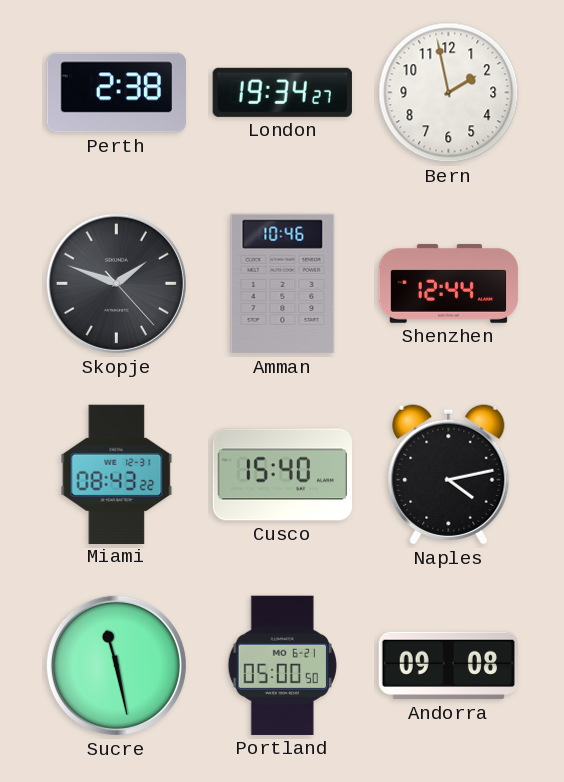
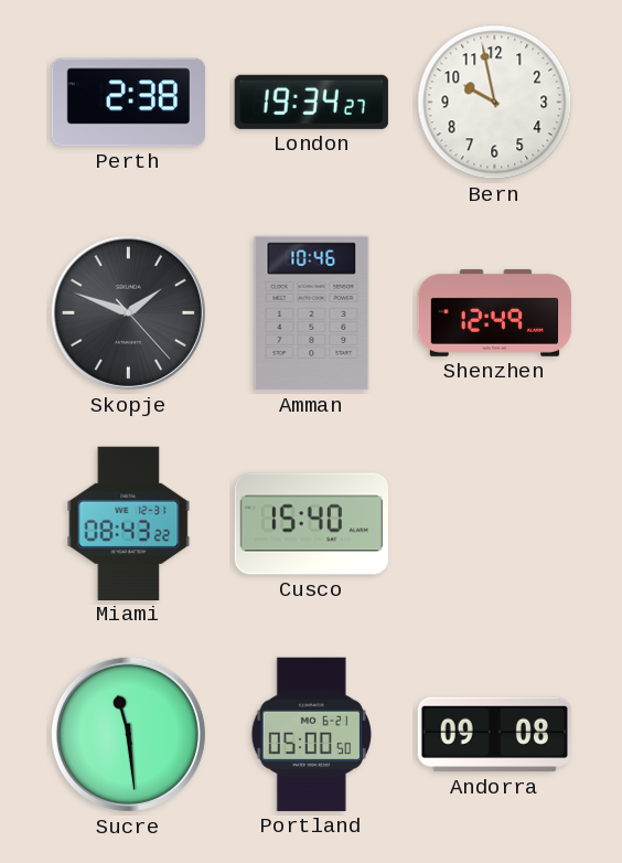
Bern: 1:58 -> 9:58 (495, 103)
Shenzhen: 12:44 -> 12:49 (495, 312)
Naples: 4:13 -> none (449, 475)
Sucre: 11:28 -> 11:29 (128, 734)
